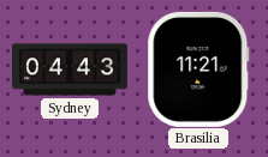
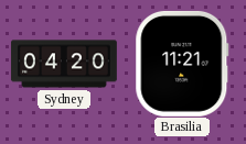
Sydney: 04:43 -> 04:20 (64, 64)
